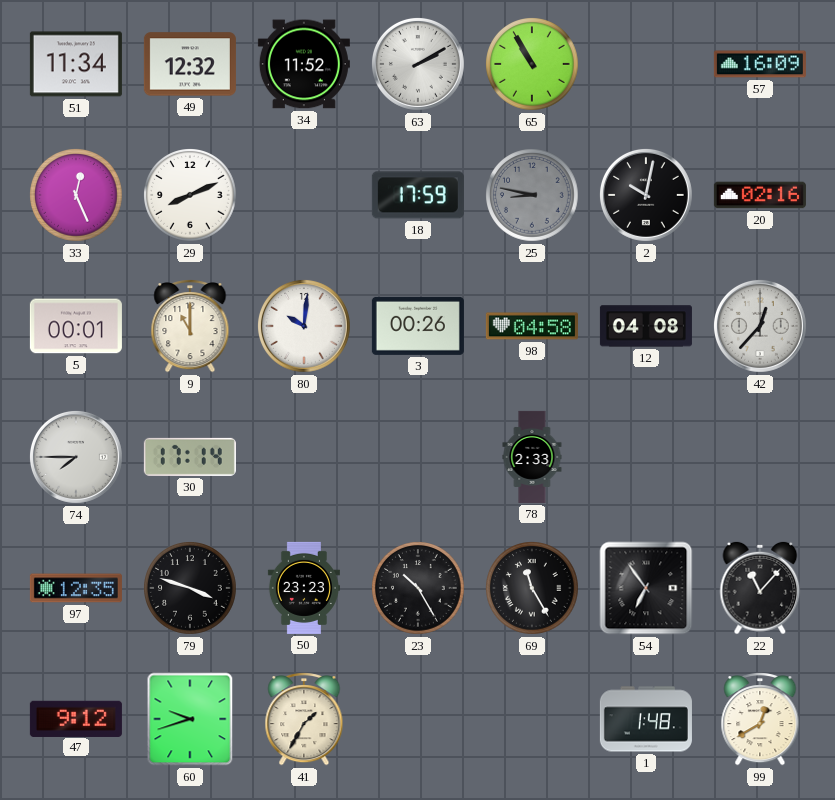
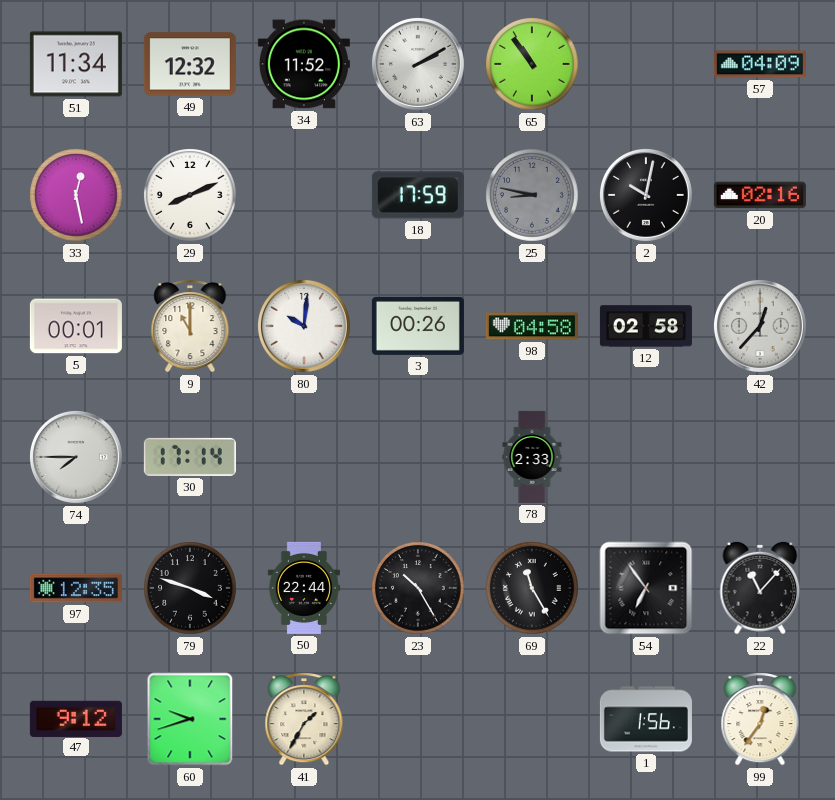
65: 10:55 -> 10:54 (533, 65)
57: 16:09 -> 04:09 (760, 64)
33: 12:26 -> 12:28 (77, 196)
12: 04:08 -> 02:58 (646, 326)
50: 23:23 -> 22:44 (304, 588)
1: 1:48 -> 1:56 (646, 719)
99: 12:40 -> 12:36 (760, 720)
